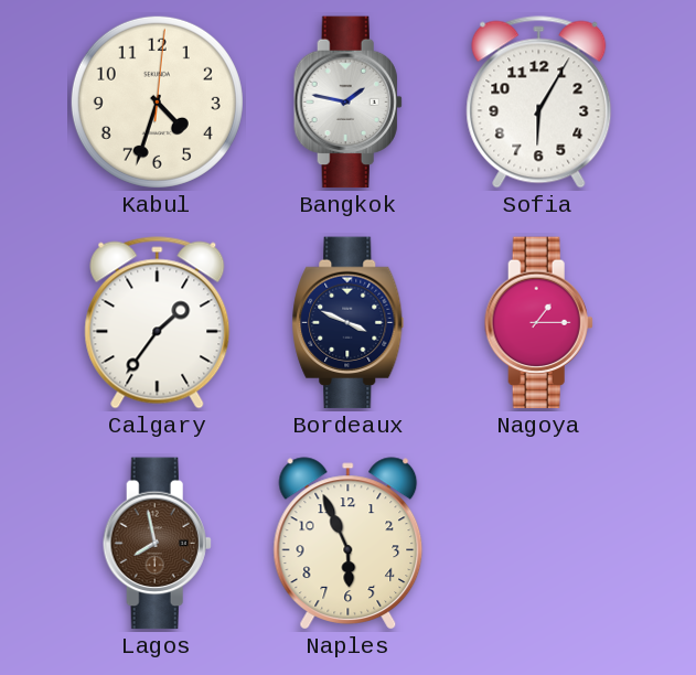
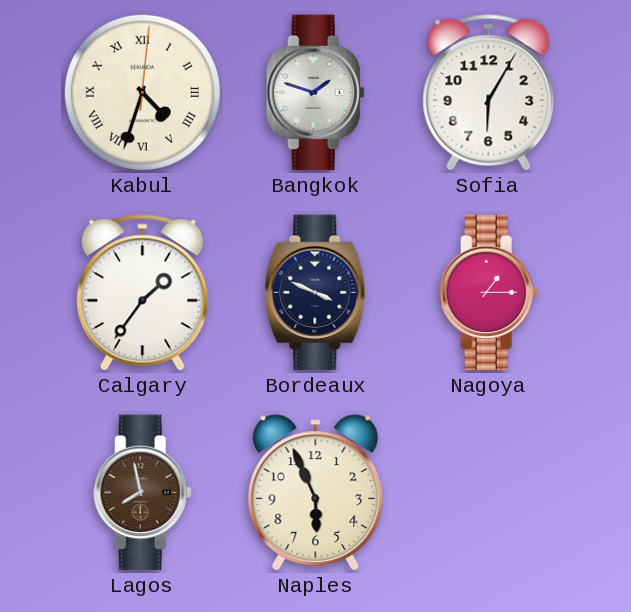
Kabul numerals: Arabic -> Roman (142, 92)
Bangkok: 1:47 -> 1:48 (315, 93)
